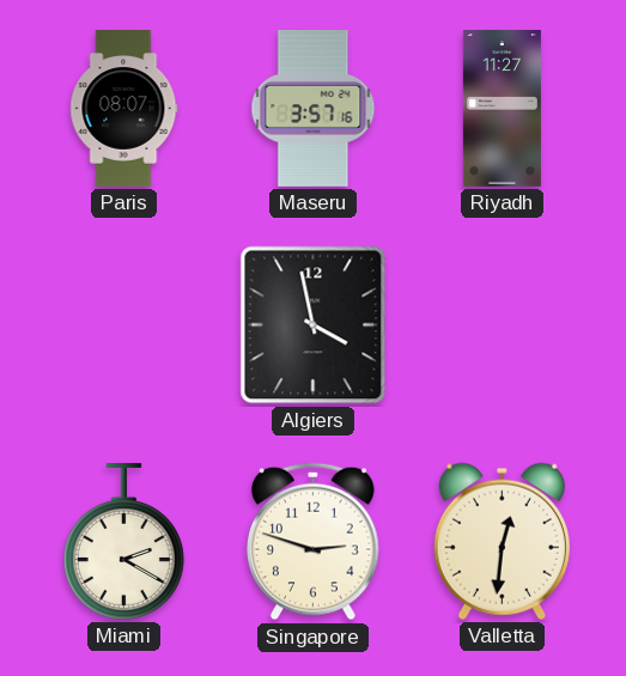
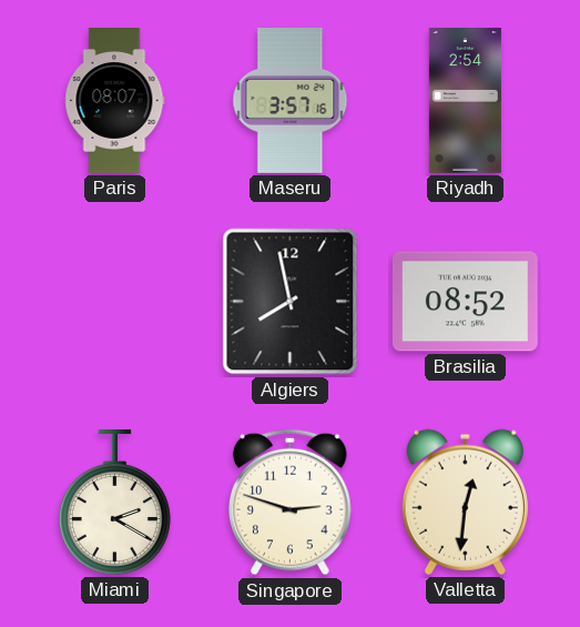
Riyadh: 11:27 -> 2:54 (465, 101)
Algiers: 3:58 -> 7:58 (291, 302)
Brasilia: none -> 08:52 (465, 302)
